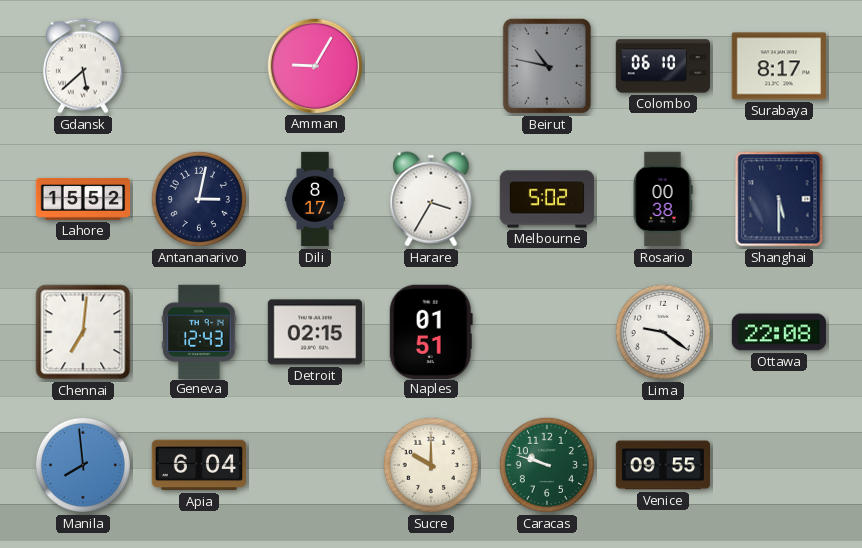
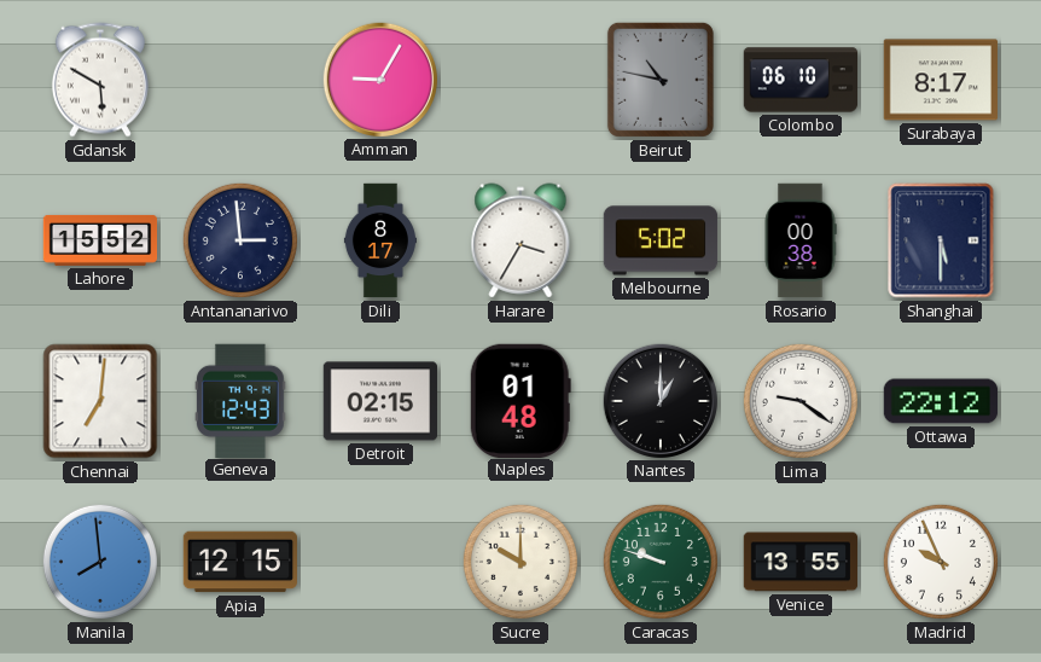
Gdansk: 5:38 -> 5:50 (100, 80)
Antananarivo: 3:02 -> 2:59 (240, 240)
Naples: 01:51 -> 01:48 (520, 400)
Nantes: none -> 1:00 (659, 400)
Ottawa: 22:08 -> 22:12 (941, 401)
Apia: 6:04 -> 12:15 (240, 562)
Venice: 09:55 -> 13:55 (801, 562)
Madrid: none -> 9:56 (941, 562)
